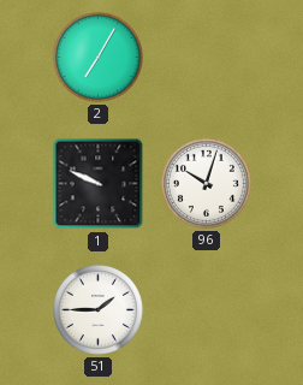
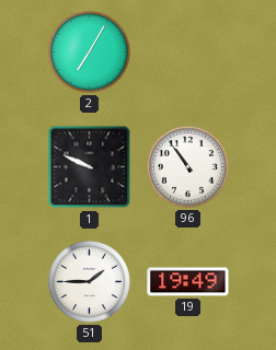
96: 10:03 -> 10:54 (187, 166)
19: none -> 19:49 (188, 282)
